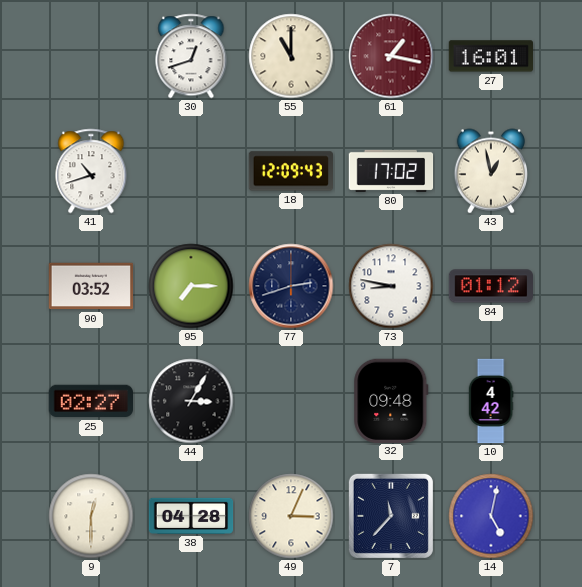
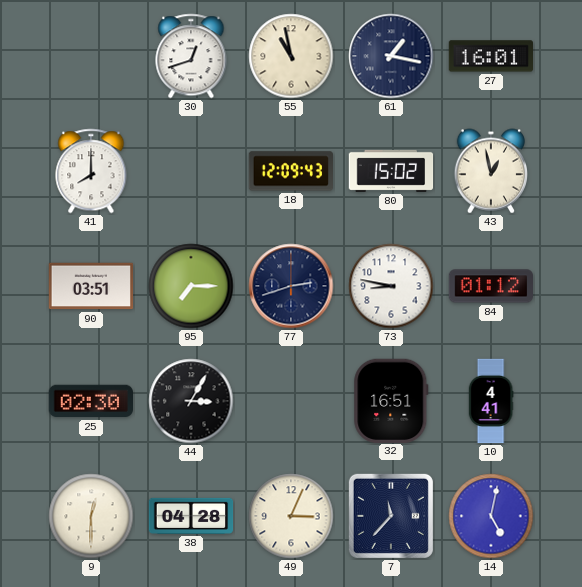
55: 11:00 -> 10:58 (291, 56)
61 dial: burgundy -> navy (391, 56)
41: 10:42 -> 8:00 (91, 171)
80: 17:02 -> 15:02 (391, 171)
90: 03:52 -> 03:51 (91, 286)
25: 02:27 -> 02:30 (90, 401)
32: 09:48 -> 16:51 (391, 400)
10: 4:42 -> 4:41 (491, 401)
